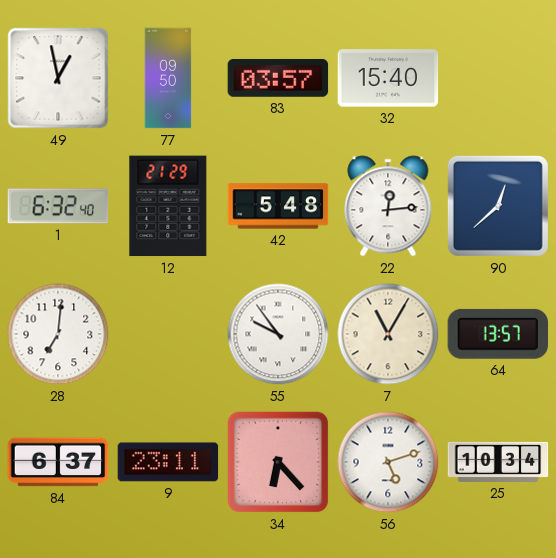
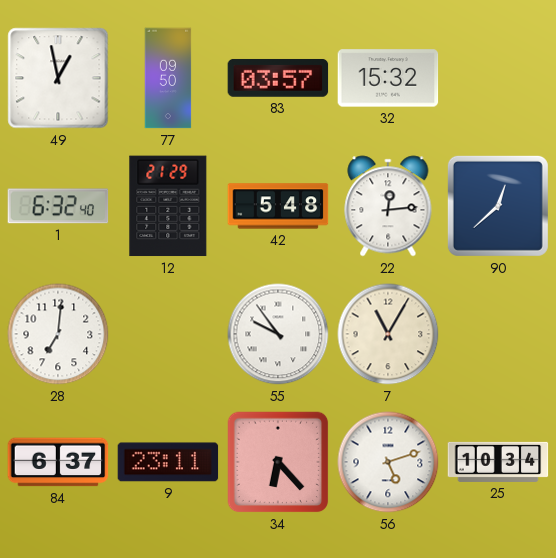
32: 15:40 -> 15:32 (388, 78)
64: 13:57 -> none (497, 334)
